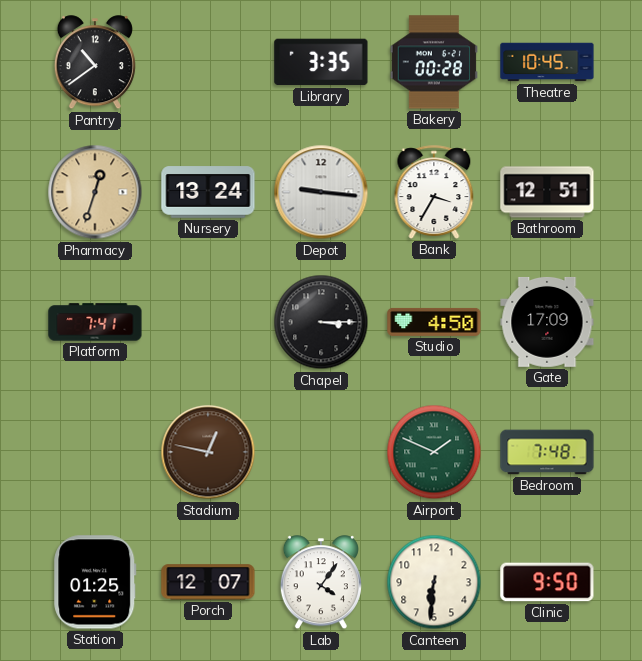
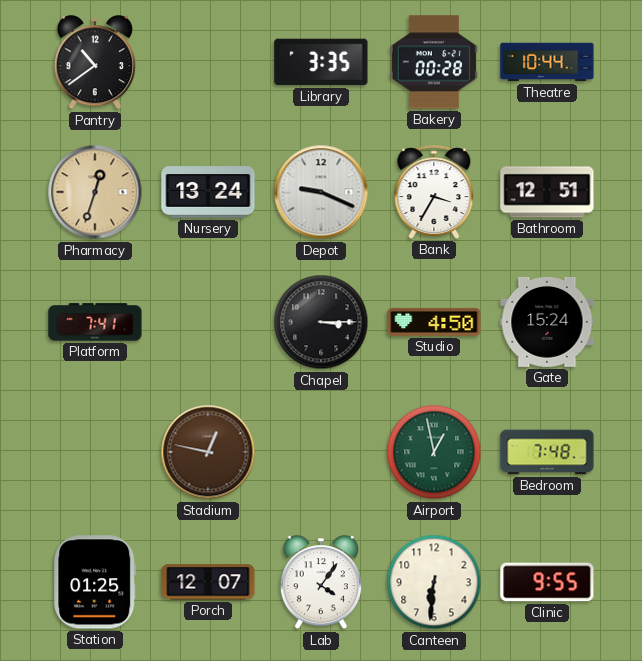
Theatre: 10:45 -> 10:44 (547, 62)
Depot: 9:16 -> 9:19 (321, 192)
Gate: 17:09 -> 15:24 (547, 322)
Airport: 1:49 -> 12:58 (434, 452)
Clinic: 9:50 -> 9:55 (547, 582)
